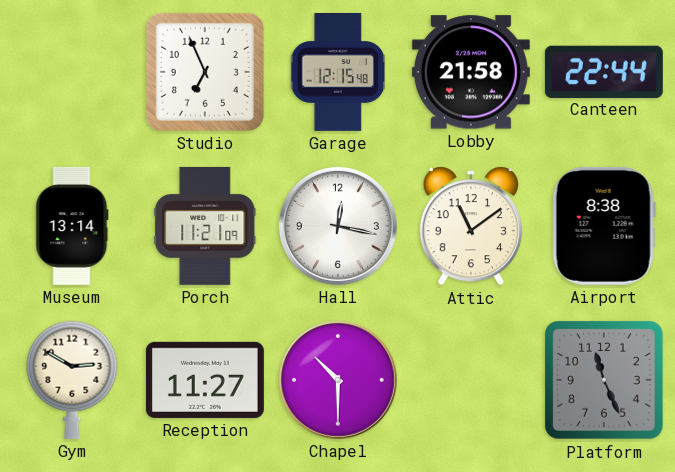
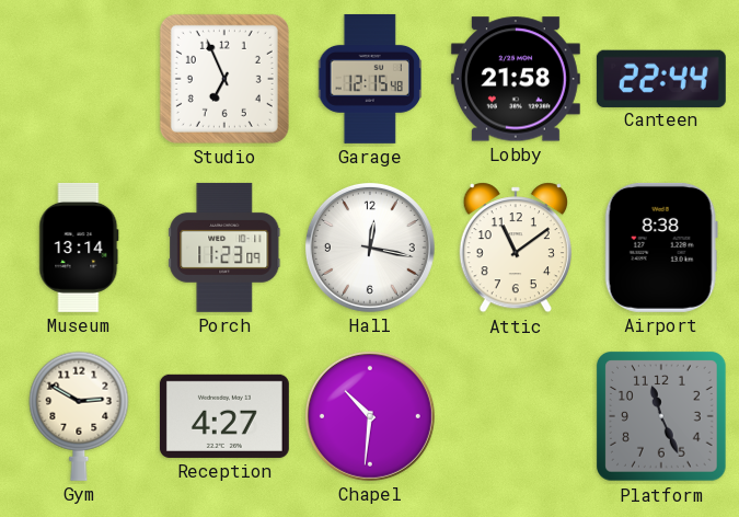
Porch: 11:21 -> 11:23 (224, 248)
Reception: 11:27 -> 4:27 (224, 416)
Chapel: 10:30 -> 10:31 (370, 416)
